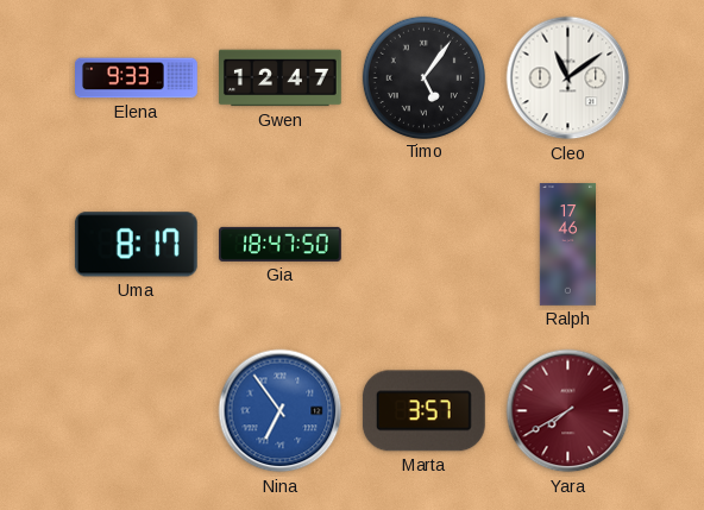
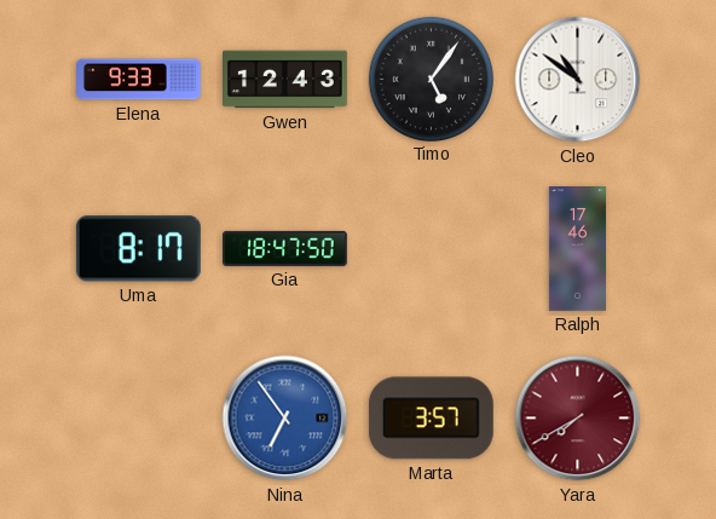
Gwen: 12:47 -> 12:43 (285, 80)
Cleo: 11:09 -> 10:51 (578, 80)
